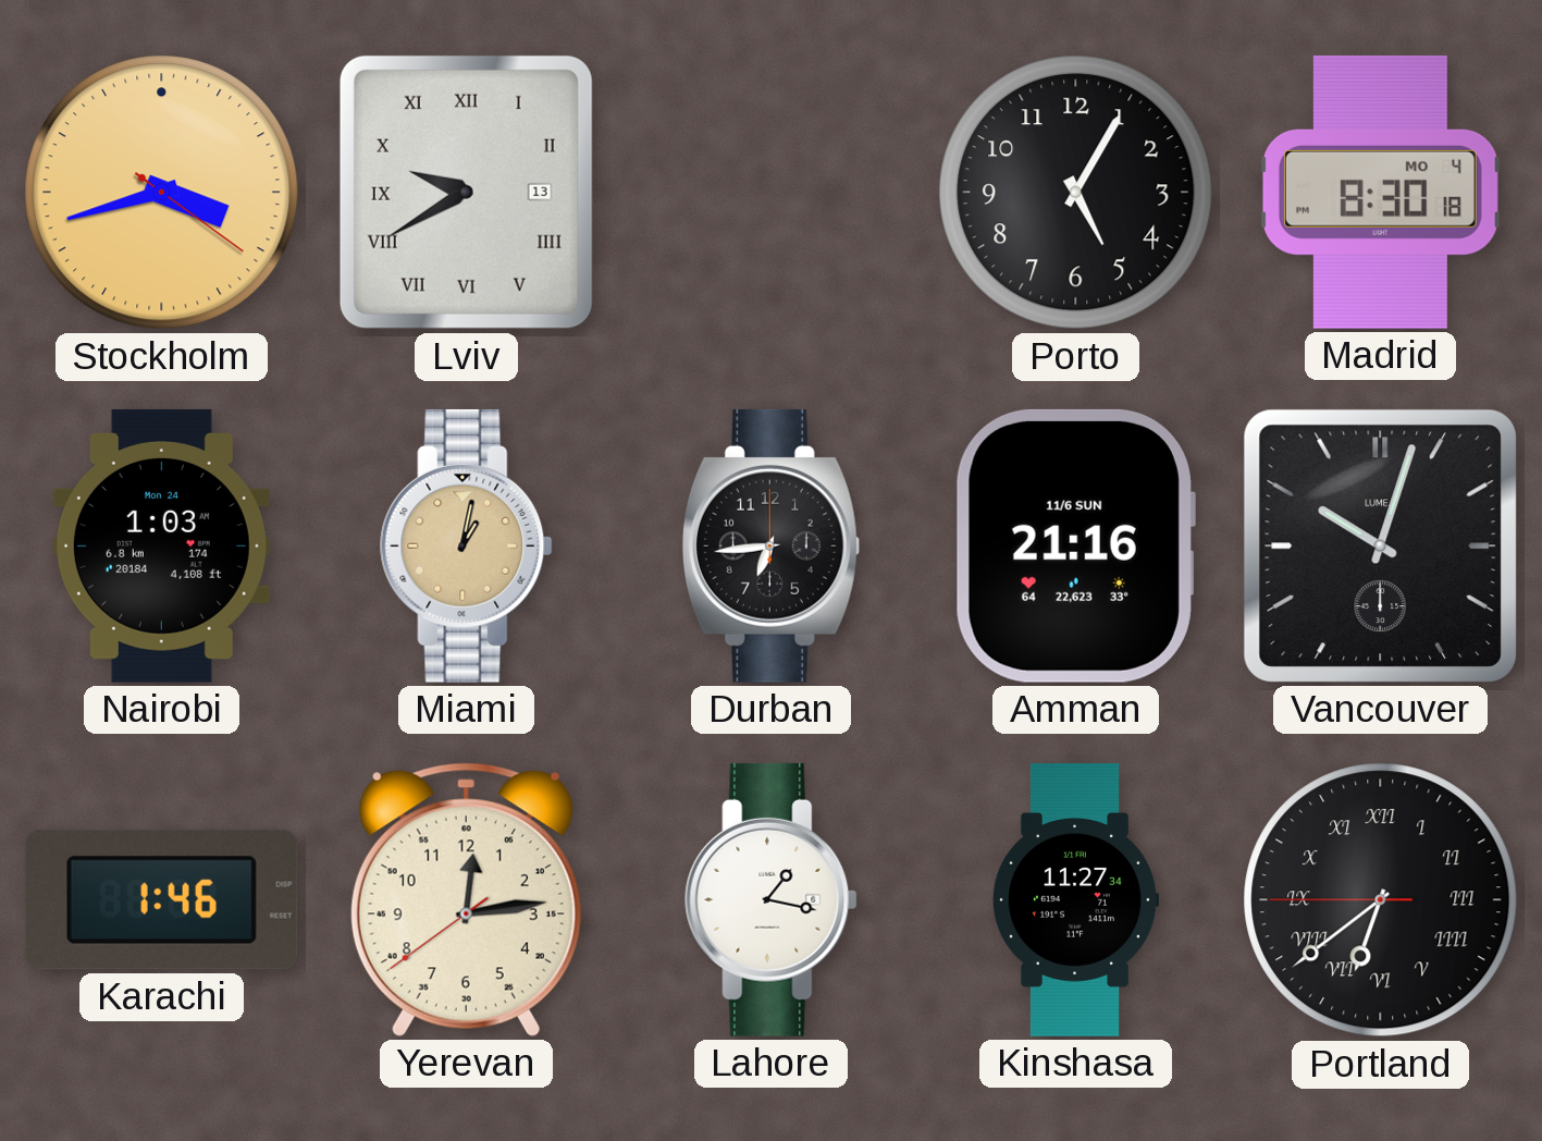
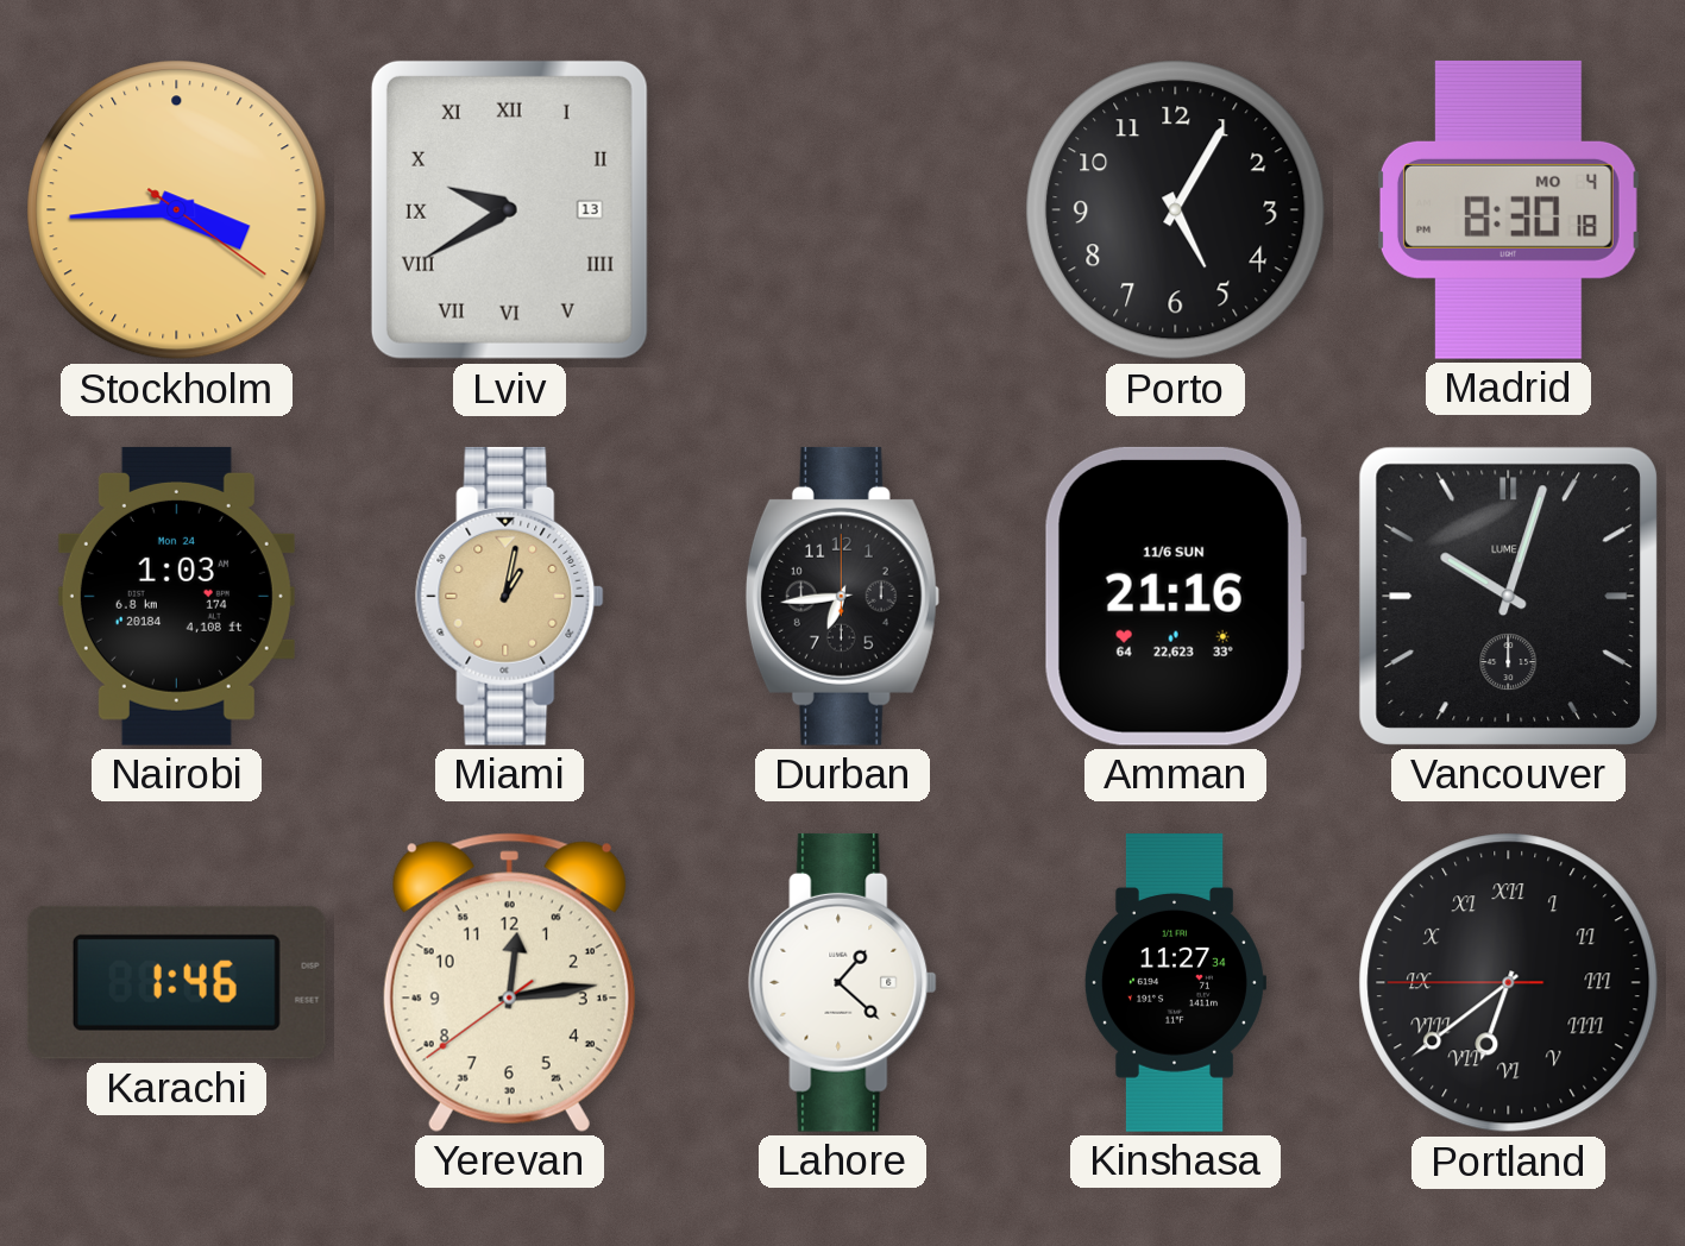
Stockholm: 3:42 -> 3:44 (177, 210)
Lahore: 1:17 -> 1:22 (843, 982)
